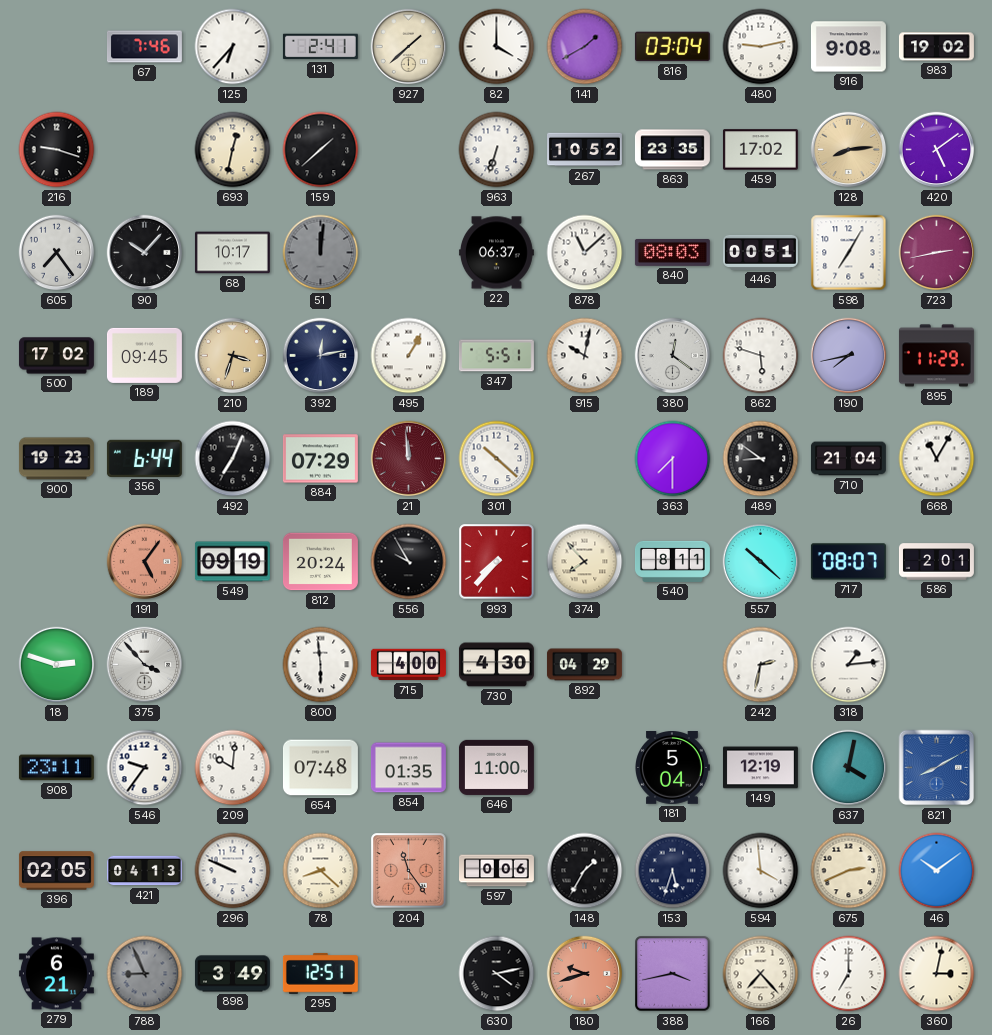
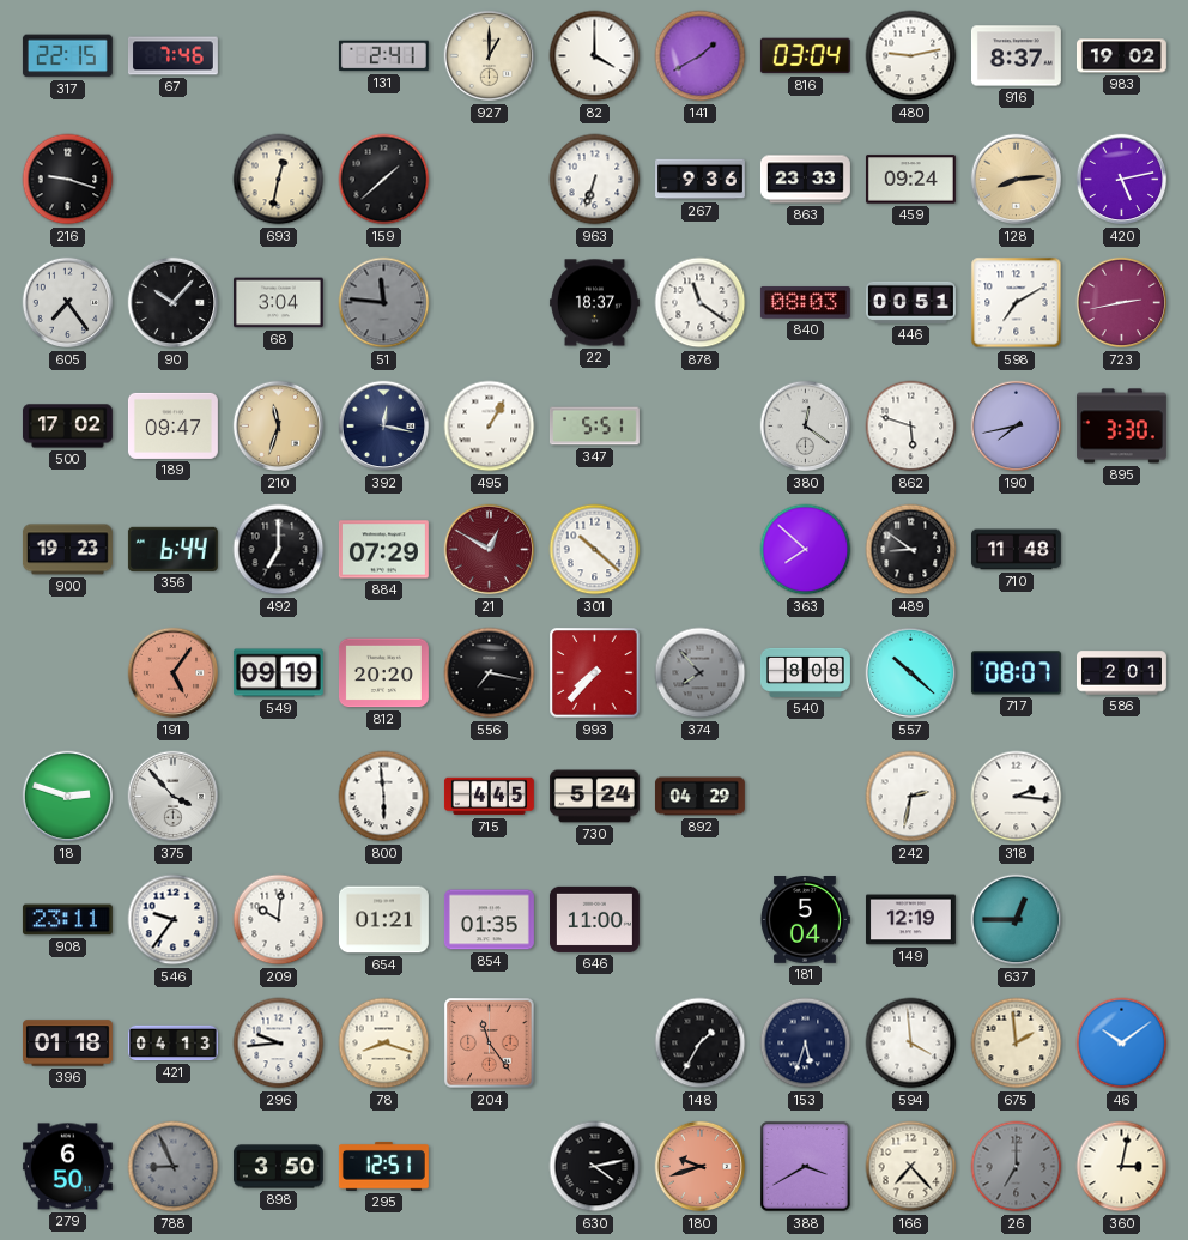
317: none -> 22:15 (67, 56)
125: 6:37 -> none (233, 47)
927: 1:38 -> 1:00 (490, 56)
916: 9:08 -> 8:37 (1016, 56)
267: 10:52 -> 9:36 (701, 180)
863: 23:35 -> 23:33 (805, 180)
459: 17:02 -> 09:24 (910, 180)
420: 5:09 -> 5:13 (1122, 180)
68: 10:17 -> 3:04 (278, 303)
51: 12:01 -> 11:46 (384, 303)
22: 06:37 -> 18:37 (594, 303)
878: 11:08 -> 11:21 (701, 303)
598: 7:05 -> 7:10 (1017, 303)
189: 09:45 -> 09:47 (172, 425)
210: 3:33 -> 11:33 (279, 427)
392: 12:13 -> 12:17 (384, 427)
915: 10:02 -> none (585, 356)
895: 11:29 -> 3:30 (1121, 427)
492: 7:04 -> 7:00 (279, 550)
21: 11:59 -> 12:50 (490, 550)
363: 7:30 -> 7:52 (806, 550)
710: 21:04 -> 11:48 (1016, 550)
668: 11:05 -> none (937, 459)
812: 20:24 -> 20:20 (383, 673)
556: 9:55 -> 7:17 (490, 673)
374 dial: cream -> grey (701, 673)
540: 8:11 -> 8:08 (805, 672)
715: 4:00 -> 4:45 (489, 797)
730: 4:30 -> 5:24 (594, 797)
318: 1:14 -> 2:16 (1017, 797)
654: 07:48 -> 01:21 (383, 920)
637: 4:02 -> 12:45 (1017, 920)
821: 8:10 -> none (937, 768)
396: 02:05 -> 01:18 (67, 1044)
296: 9:49 -> 9:44 (279, 1044)
78: 8:22 -> 8:18 (384, 1044)
597: 0:06 -> none (497, 871)
675: 2:41 -> 1:59 (1017, 1044)
279: 6:21 -> 6:50 (67, 1167)
898: 3:49 -> 3:50 (278, 1167)
388: 3:43 -> 3:40 (806, 1167)
26 dial: white -> grey (1017, 1167)
